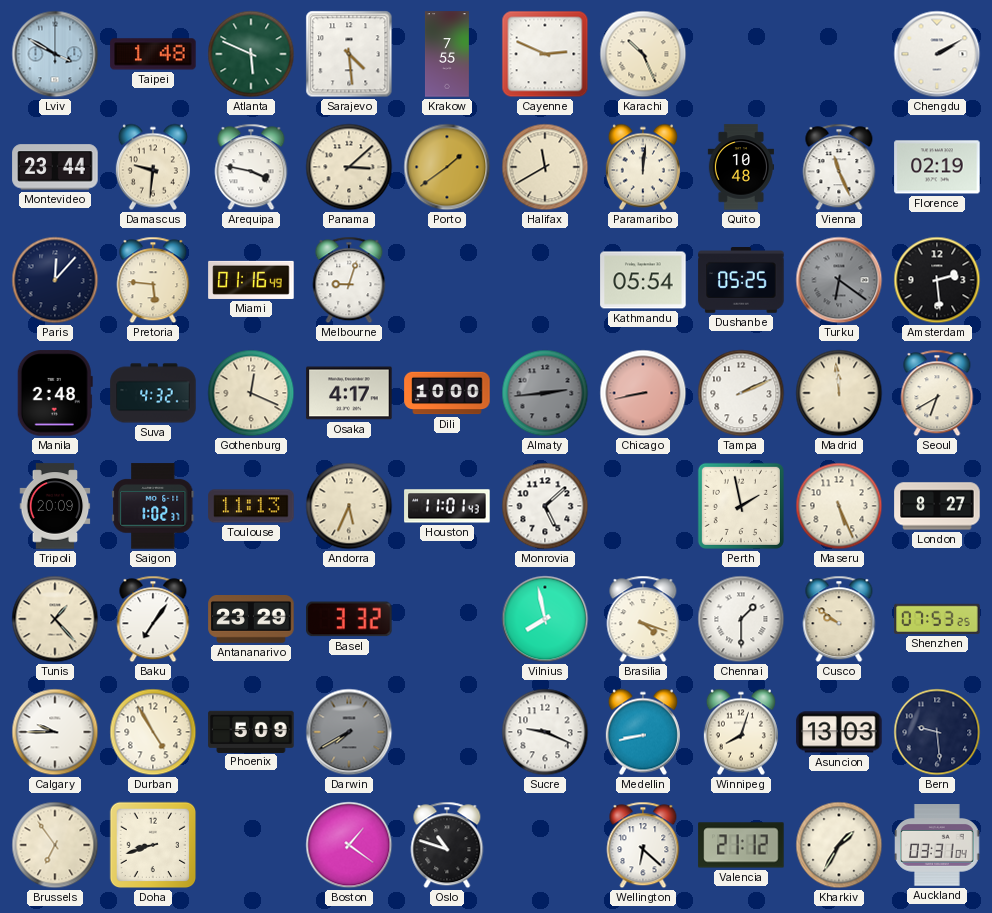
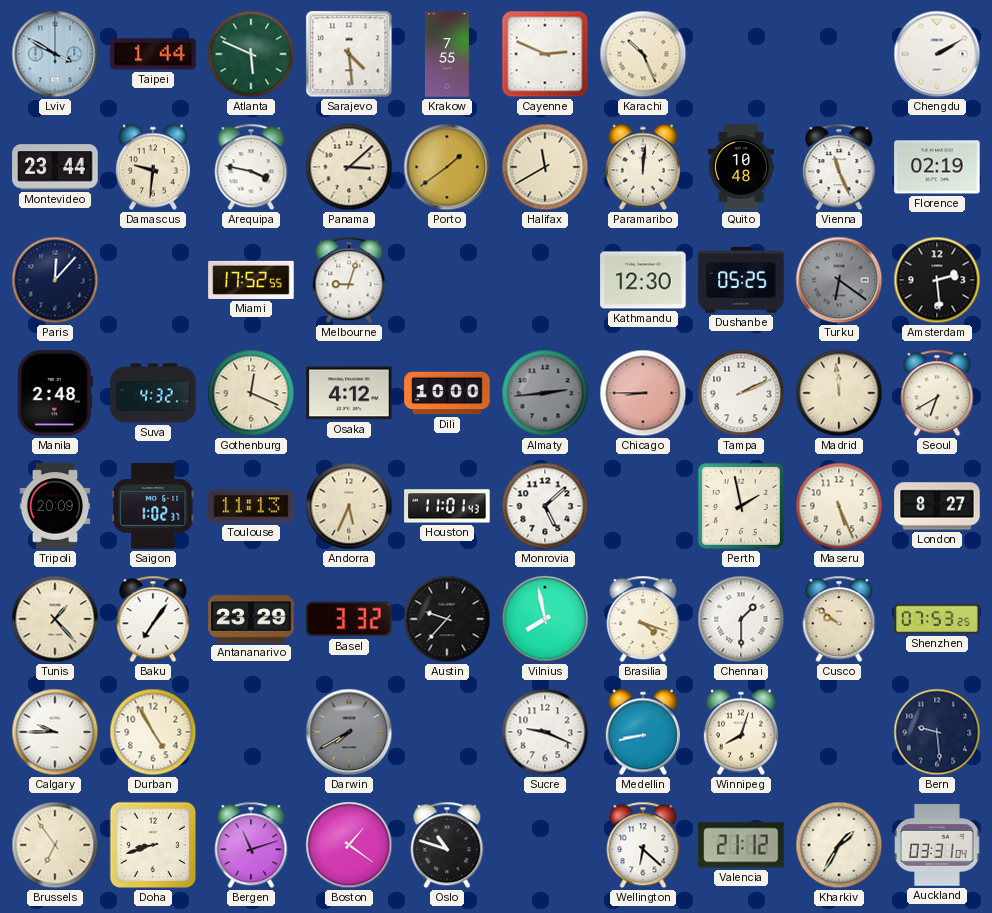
Taipei: 1:48 -> 1:44 (153, 54)
Pretoria: 5:46 -> none (153, 280)
Miami: 01:16 -> 17:52 (251, 280)
Kathmandu: 05:54 -> 12:30 (643, 280)
Osaka: 4:17 -> 4:12 (349, 393)
Chicago: 8:43 -> 8:45 (643, 393)
Austin: none -> 9:37 (447, 619)
Phoenix: 5:09 -> none (251, 731)
Asuncion: 13:03 -> none (839, 732)
Bergen: none -> 11:12 (251, 845)
